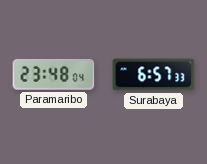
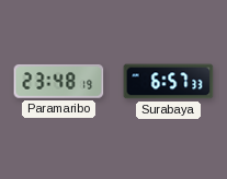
Paramaribo: 23:48:04 -> 23:48:19 (59, 82)
